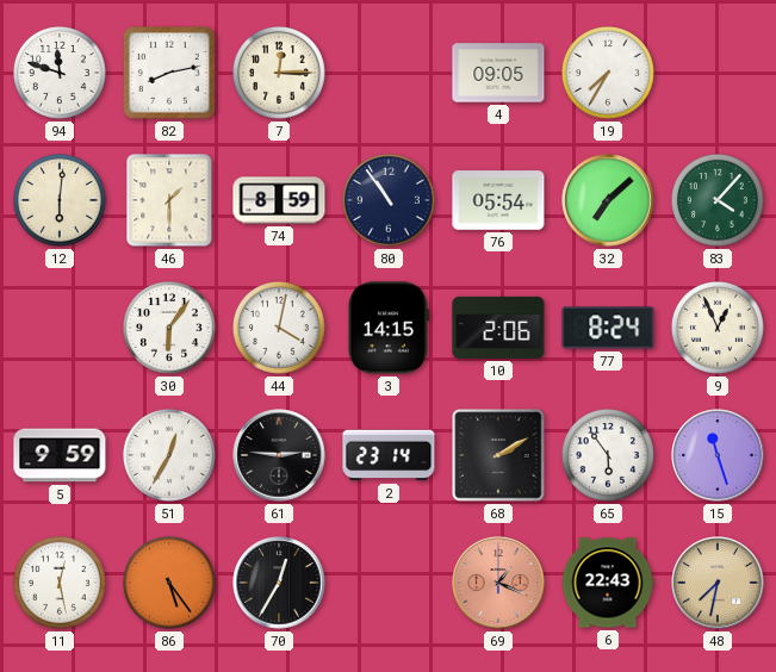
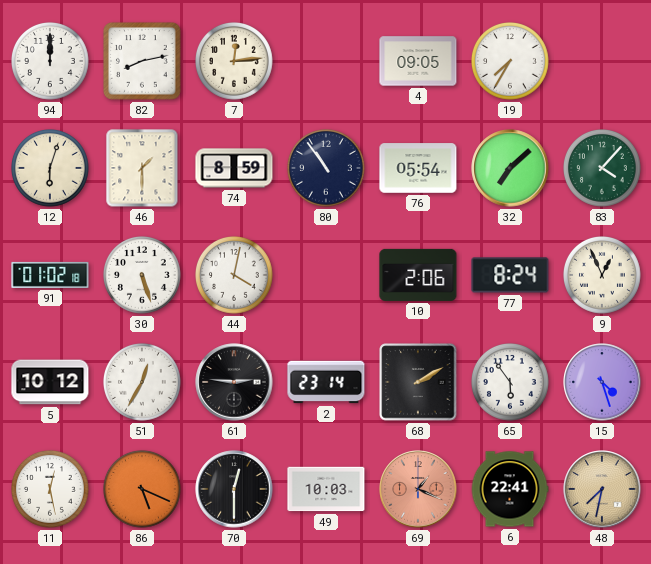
94: 11:48 -> 12:00 (51, 62)
7: 12:15 -> 12:14 (235, 62)
12: 6:01 -> 6:03 (51, 169)
91: none -> 01:02 (50, 275)
30: 6:06 -> 5:27 (143, 276)
3: 14:15 -> none (389, 328)
5: 9:59 -> 10:12 (50, 382)
15: 11:27 -> 4:27 (602, 382)
86: 5:24 -> 5:19 (143, 490)
70: 12:35 -> 12:30 (234, 489)
49: none -> 10:03 (326, 489)
6: 22:43 -> 22:41 (510, 489)
